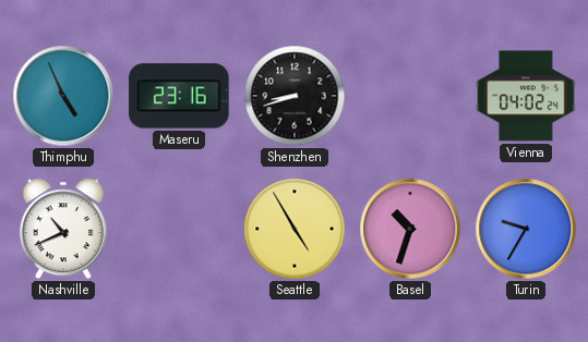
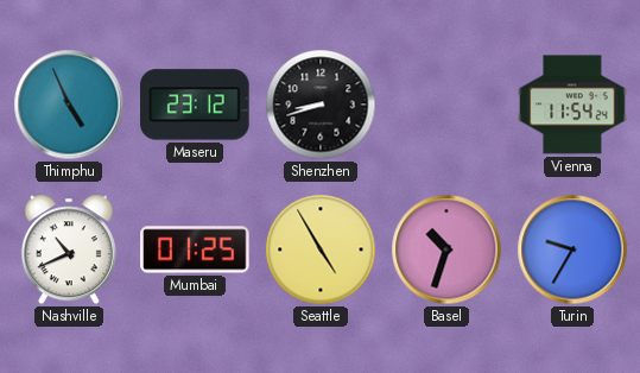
Maseru: 23:16 -> 23:12 (195, 105)
Vienna: 04:02 -> 11:54 (572, 105)
Mumbai: none -> 01:25 (195, 249)
